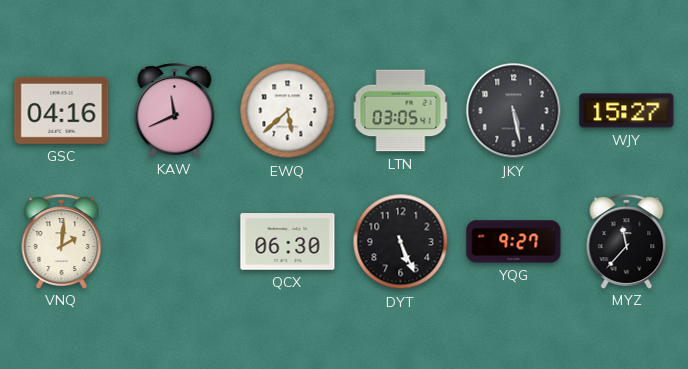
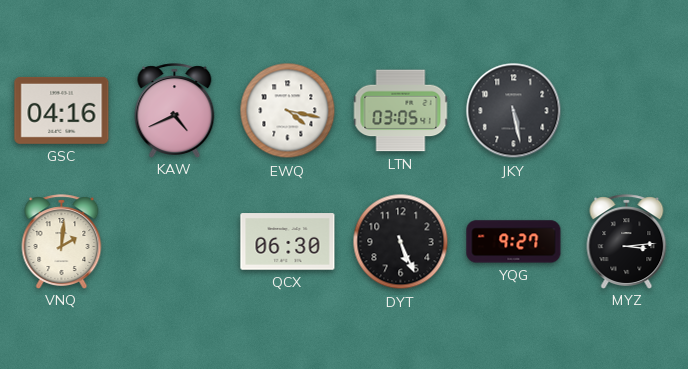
KAW: 11:41 -> 4:41 (175, 110)
EWQ: 5:38 -> 4:17 (288, 111)
WJY: 15:27 -> none (627, 111)
MYZ: 11:37 -> 3:14 (627, 241)
